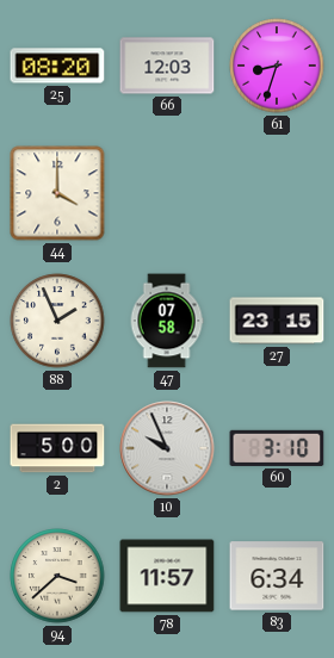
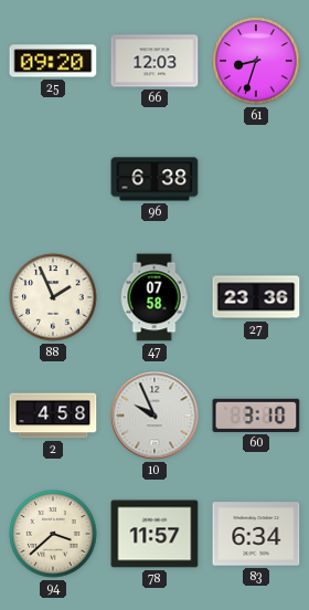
25: 08:20 -> 09:20 (53, 61)
44: 4:00 -> none (57, 193)
96: none -> 6:38 (154, 179)
27: 23:15 -> 23:36 (256, 297)
2: 5:00 -> 4:58 (53, 416)
